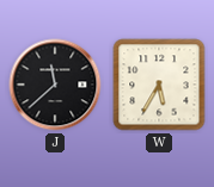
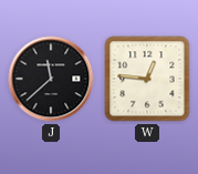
W: 5:35 -> 12:46 (147, 79)
